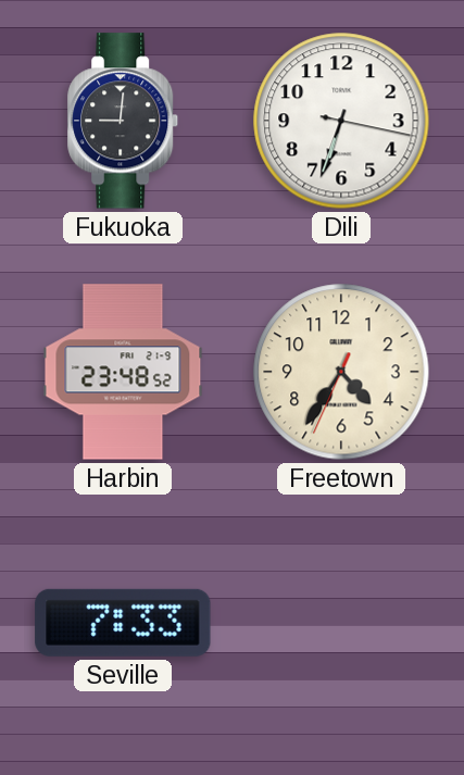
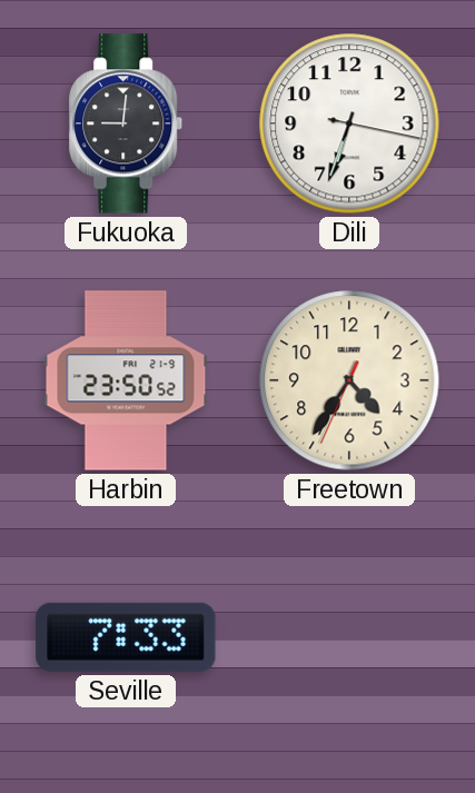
Harbin: 23:48 -> 23:50 (126, 380)
